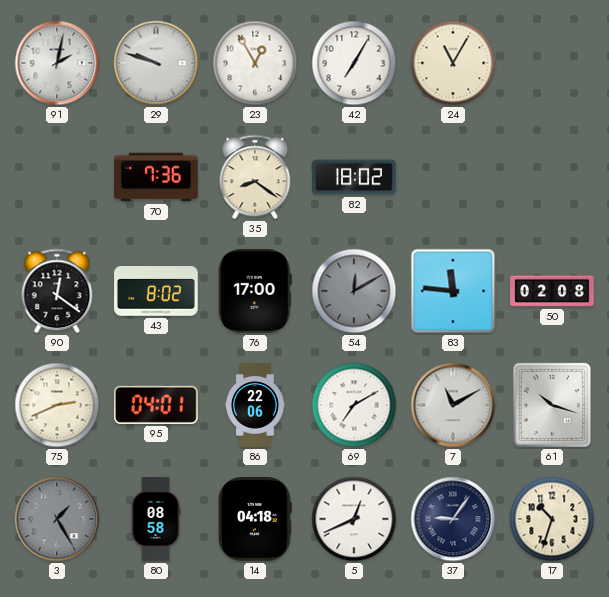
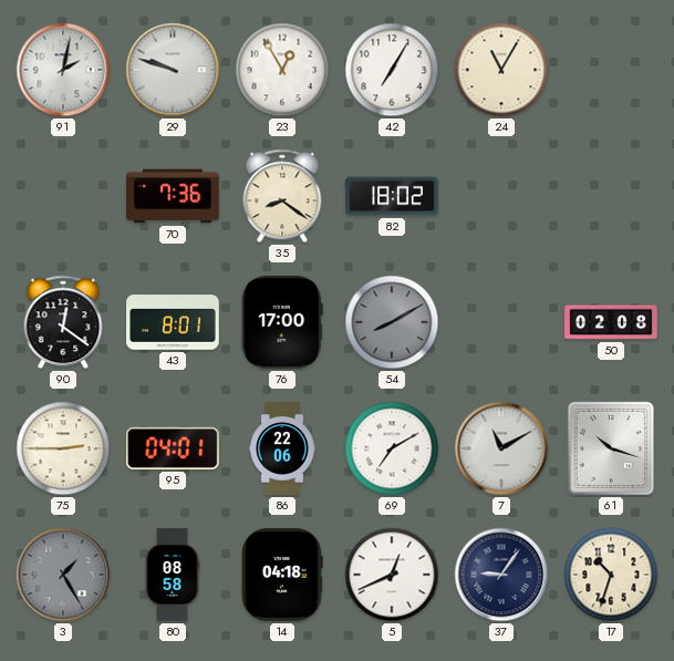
43: 8:02 -> 8:01 (173, 322)
54: 12:10 -> 8:10 (392, 322)
83: 11:46 -> none (453, 291)
75: 2:41 -> 2:45 (63, 448)
